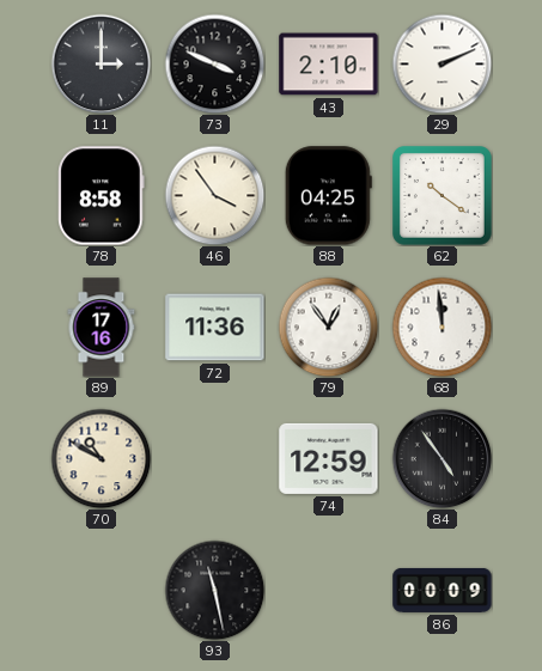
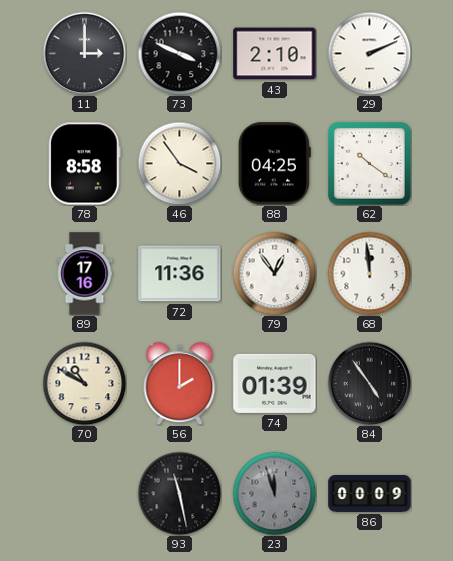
56: none -> 2:00 (180, 384)
74: 12:59 -> 01:39 (275, 383)
23: none -> 11:57 (274, 493)
